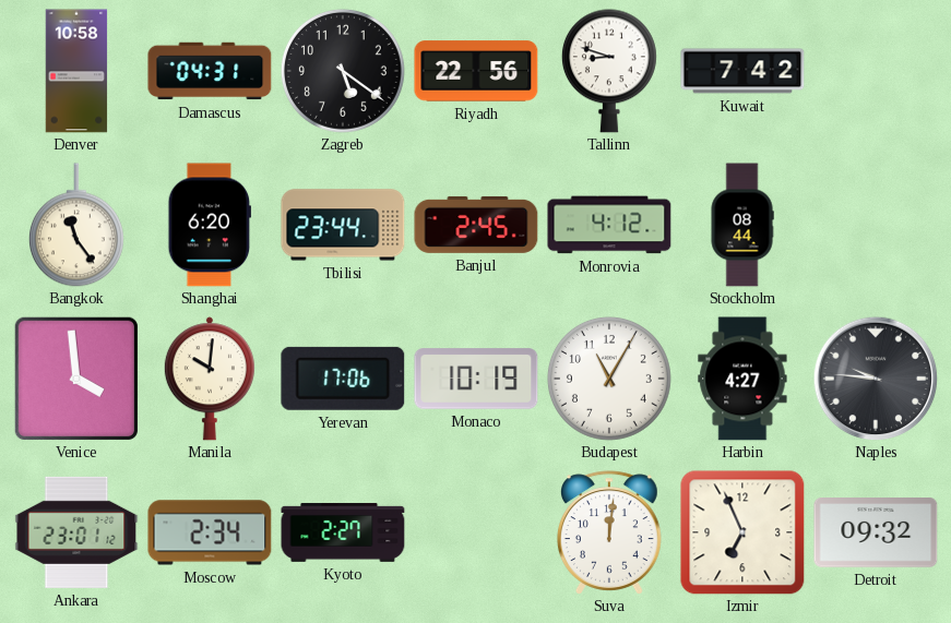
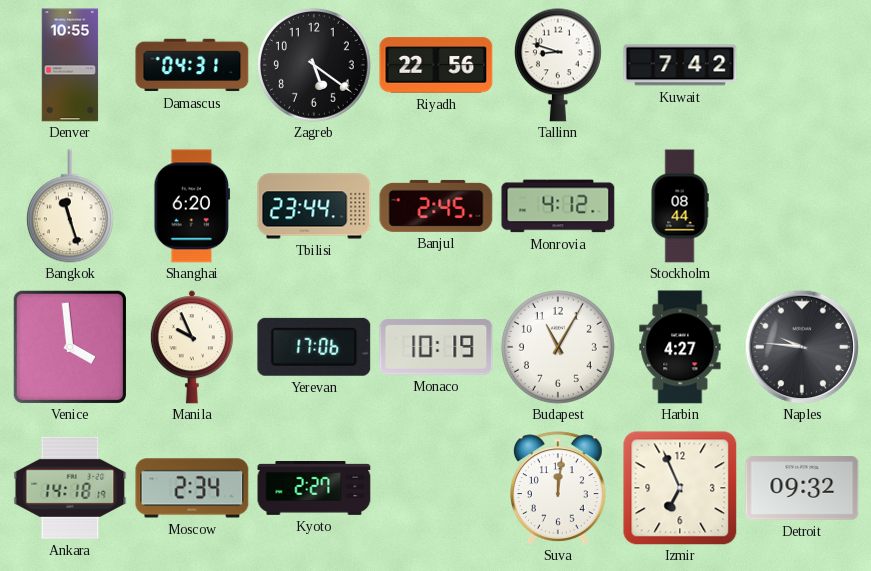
Denver: 10:58 -> 10:55 (70, 65)
Bangkok: 11:24 -> 11:27 (70, 206)
Manila: 10:01 -> 9:56 (192, 347)
Ankara: 23:01 -> 14:18 (70, 488)
